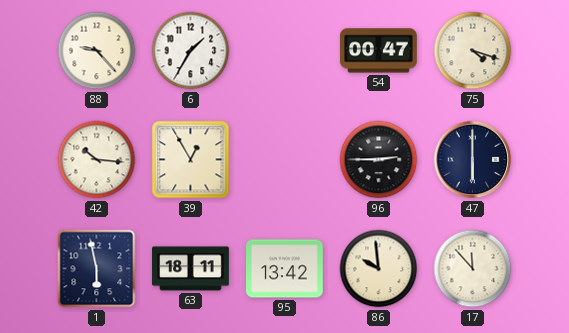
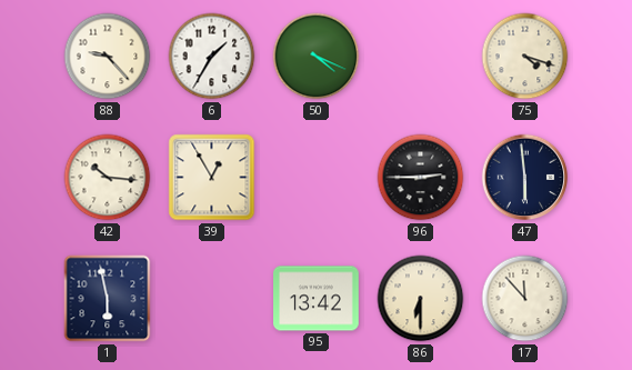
50: none -> 4:19 (317, 57)
54: 00:47 -> none (379, 51)
47: 6:00 -> 5:59 (525, 178)
63: 18:11 -> none (191, 269)
86: 9:59 -> 6:30 (421, 299)
